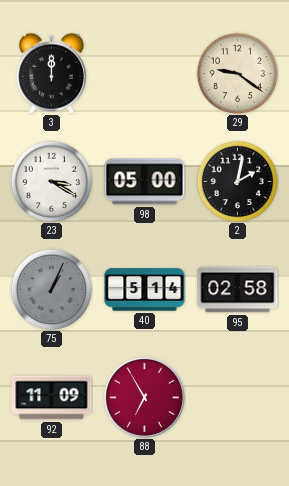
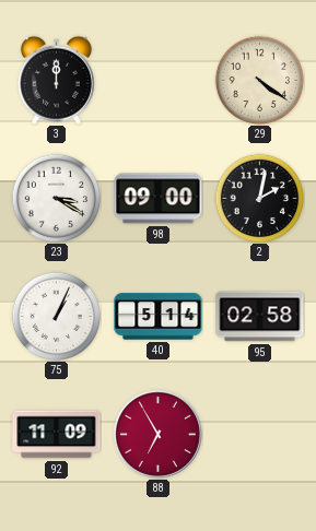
29: 9:21 -> 4:21 (259, 80)
98: 05:00 -> 09:00 (159, 199)
75 dial: grey -> white (56, 316)
